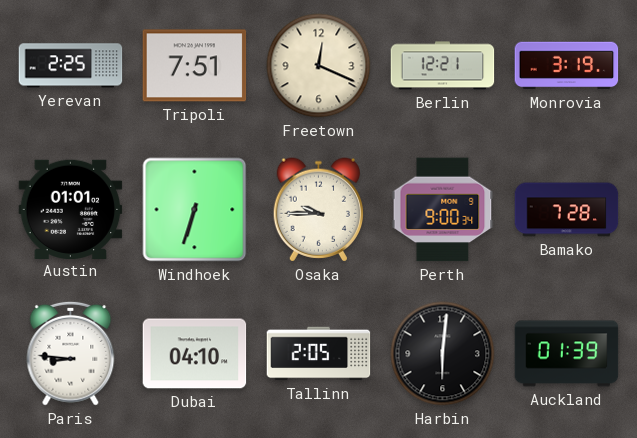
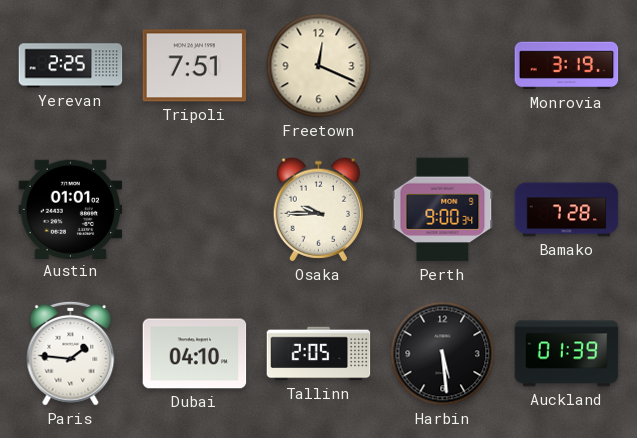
Berlin: 12:21 -> none (443, 66)
Windhoek: 6:33 -> none (195, 210)
Paris: 8:46 -> 1:46 (71, 353)
Harbin: 6:01 -> 5:29 (443, 354)
